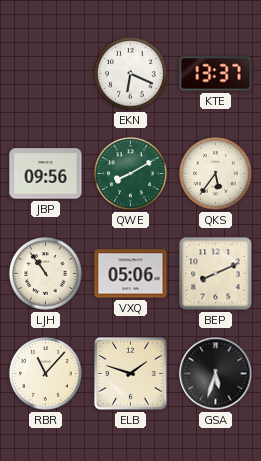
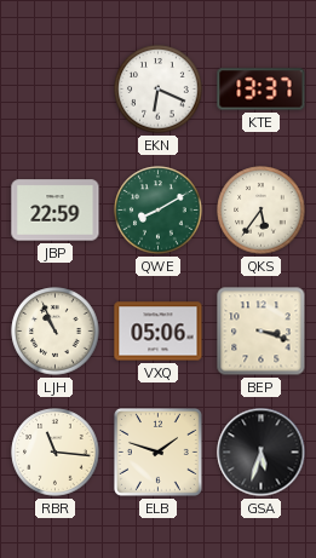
JBP: 09:56 -> 22:59 (56, 211)
LJH: 10:54 -> 10:56 (56, 332)
BEP: 8:11 -> 3:18 (262, 332)
RBR: 11:07 -> 11:16 (56, 453)
